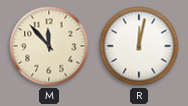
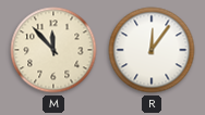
R: 12:02 -> 12:06 (152, 50)
